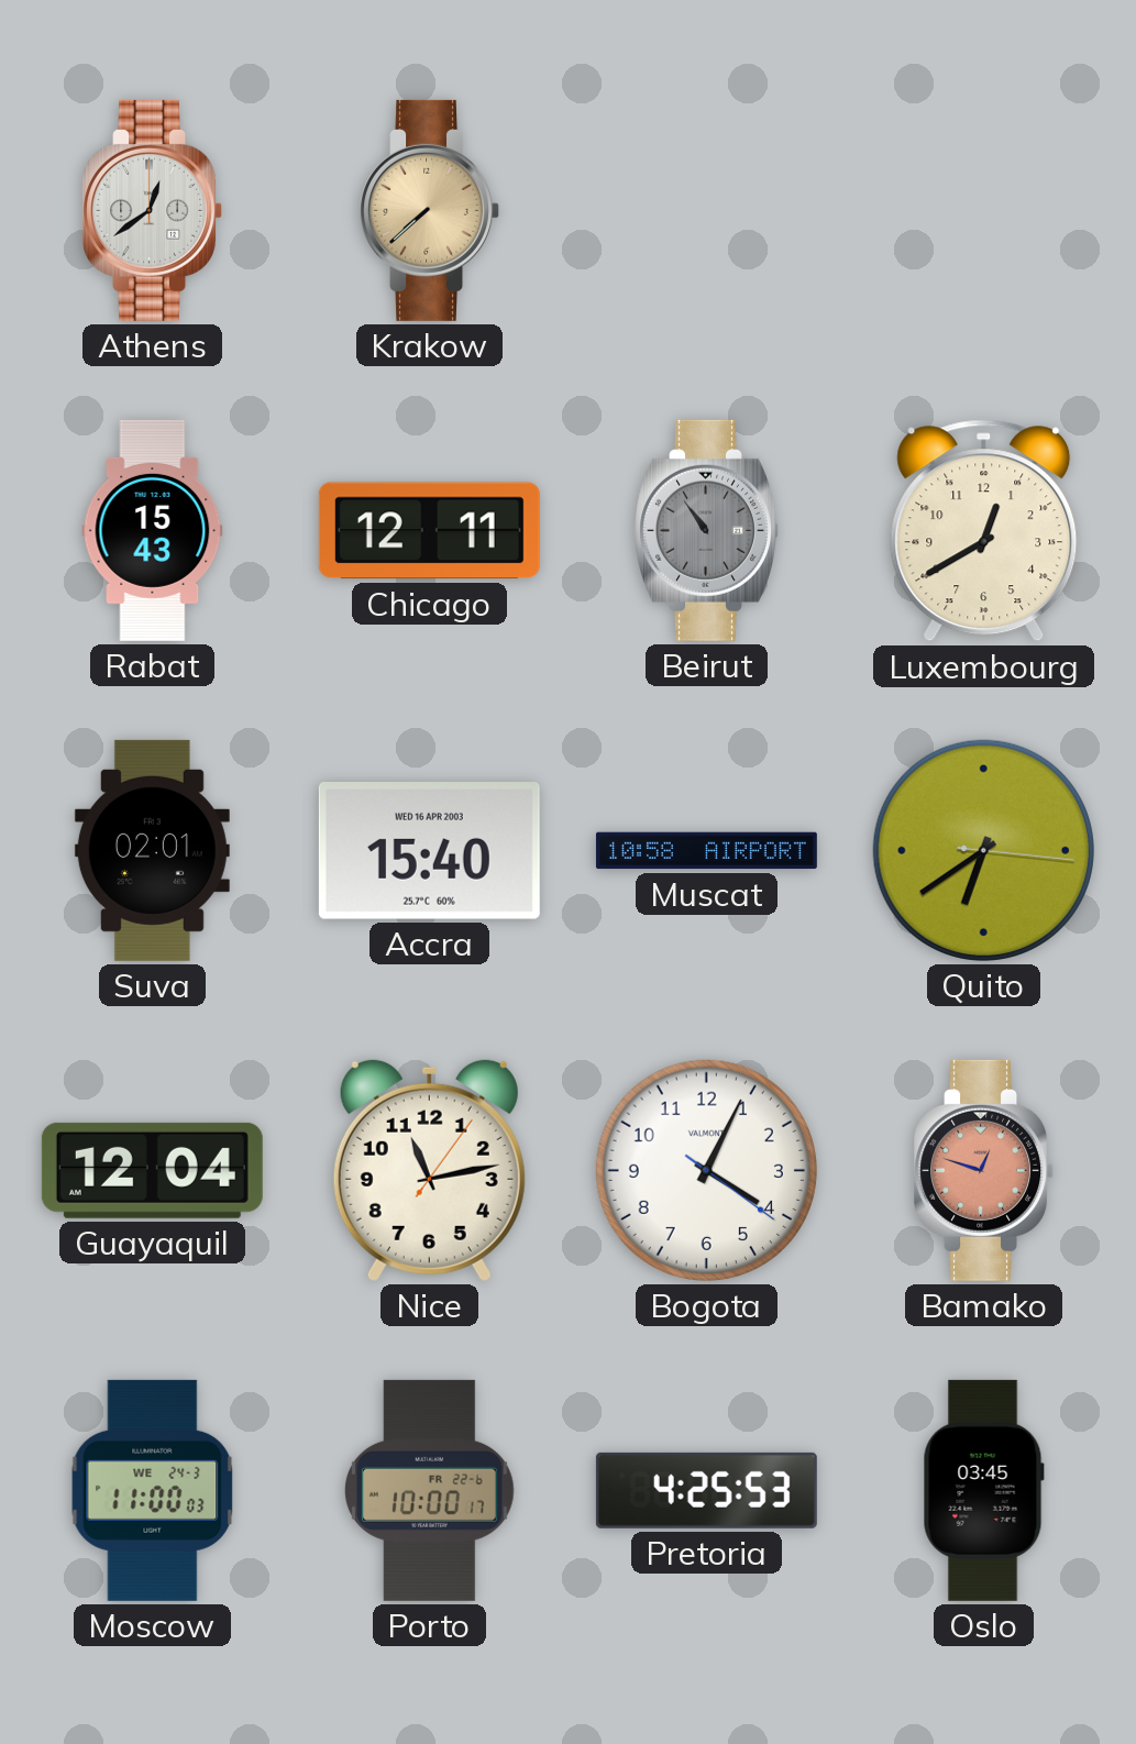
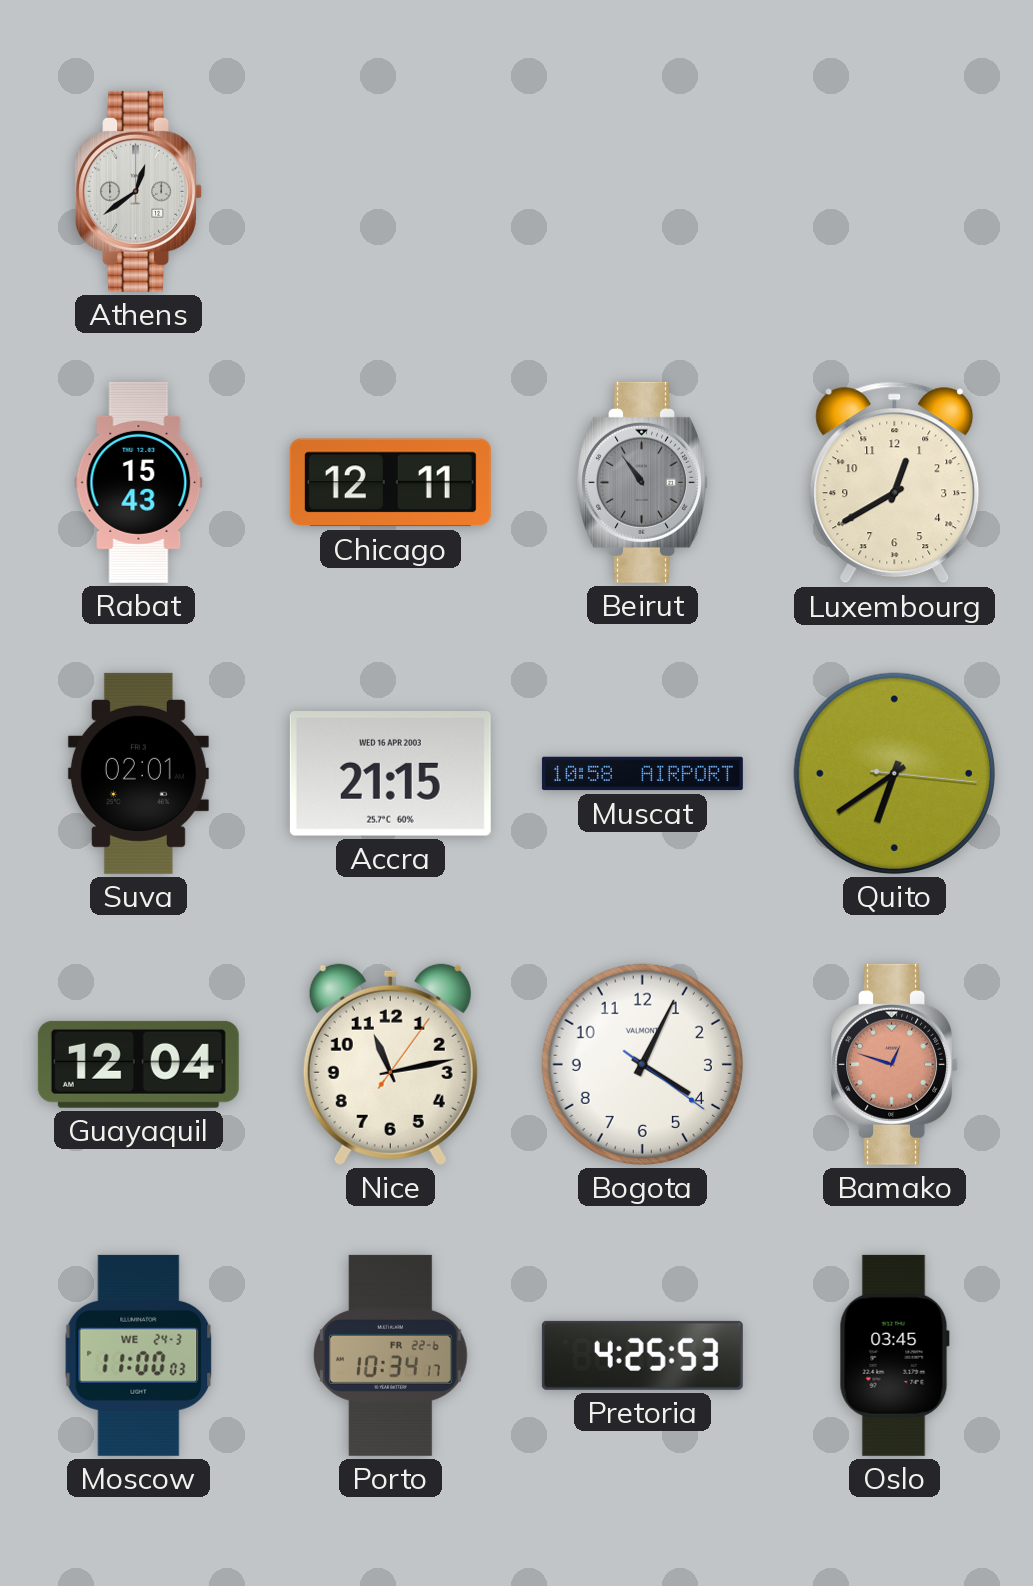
Krakow: 7:38 -> none (429, 210)
Accra: 15:40 -> 21:15 (390, 774)
Porto: 10:00 -> 10:34 (390, 1355)
